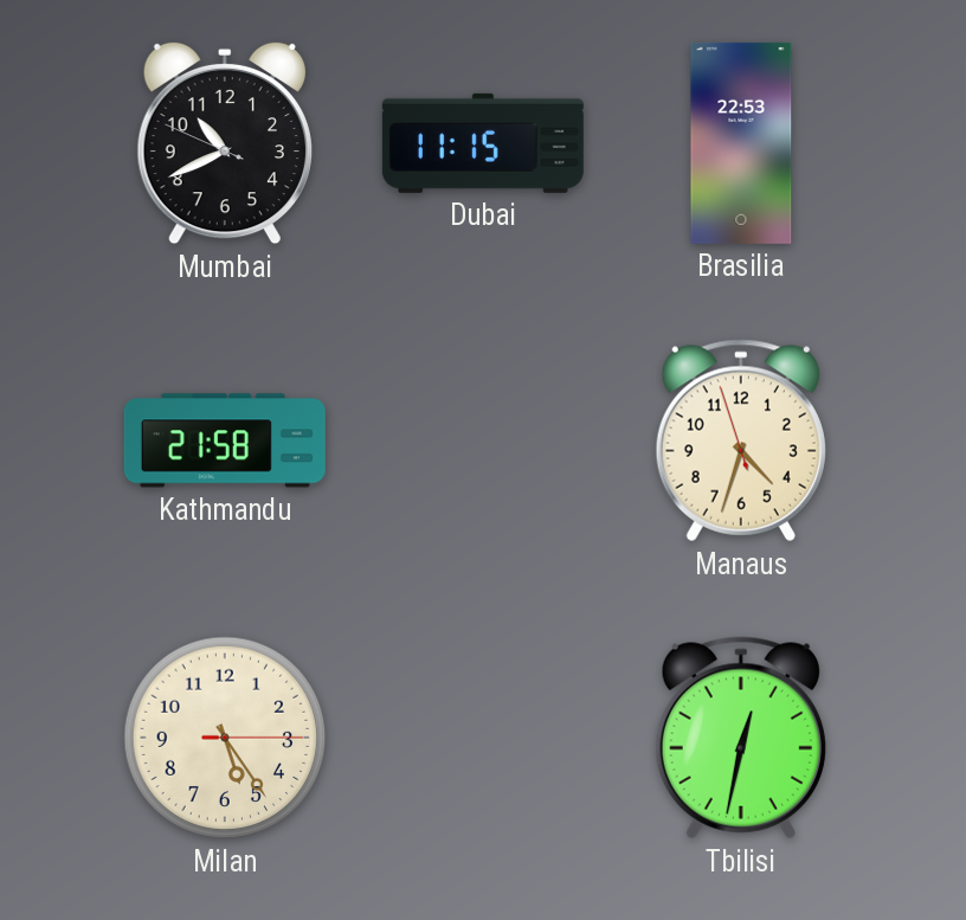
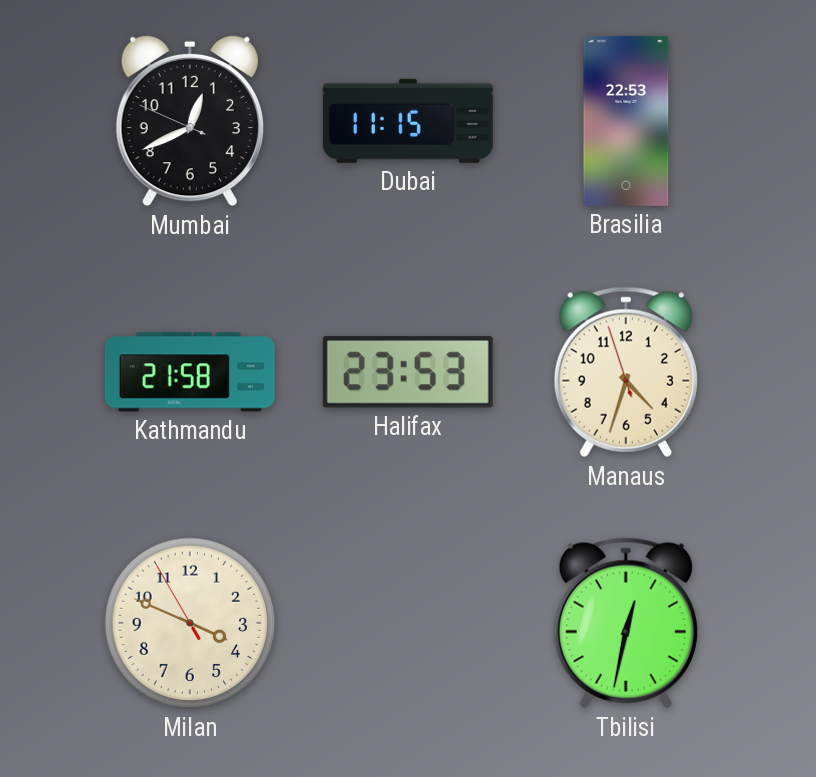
Mumbai: 10:40 -> 12:40 (190, 121)
Halifax: none -> 23:53 (408, 372)
Milan: 5:24 -> 3:48 (190, 623)
